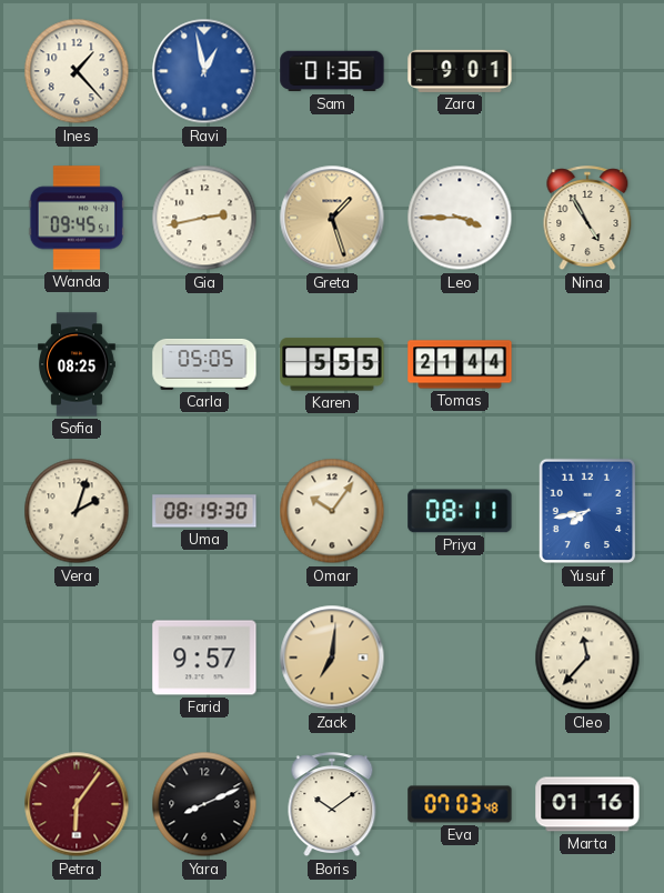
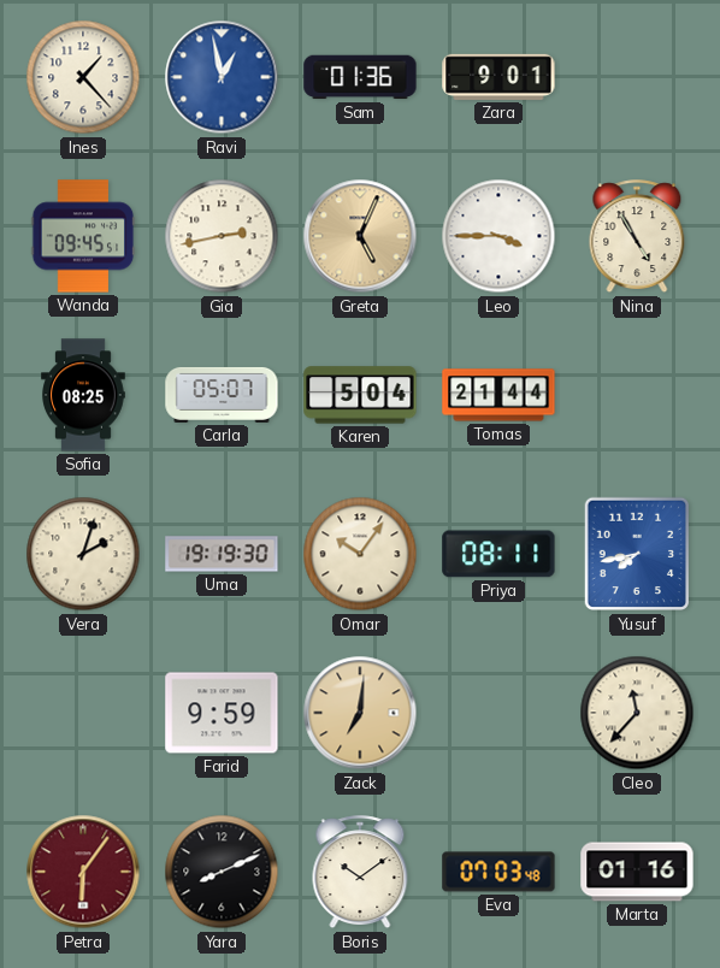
Greta: 1:27 -> 5:04 (360, 236)
Carla: 05:05 -> 05:07 (222, 395)
Karen: 5:55 -> 5:04 (360, 395)
Uma: 08:19 -> 19:19 (222, 554)
Farid: 9:57 -> 9:59 (222, 713)
